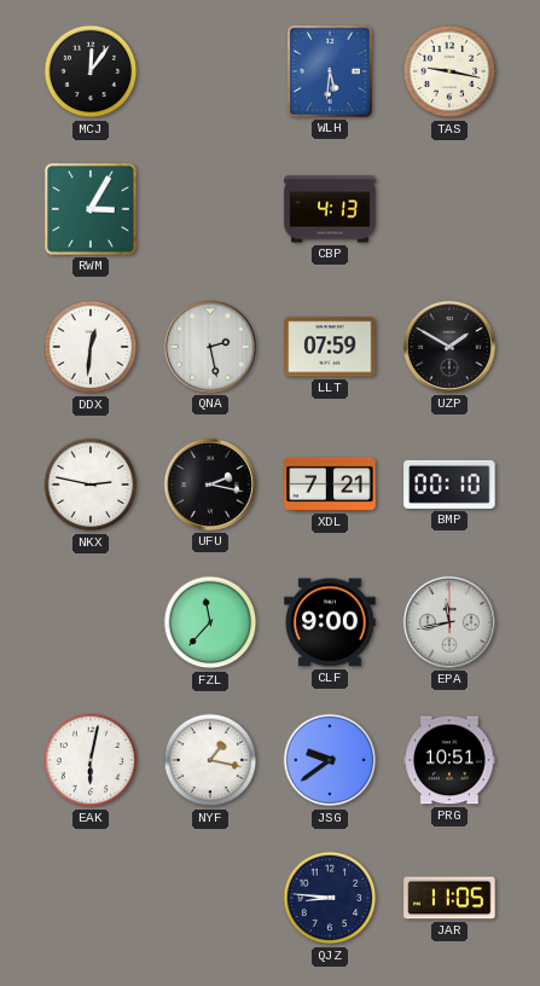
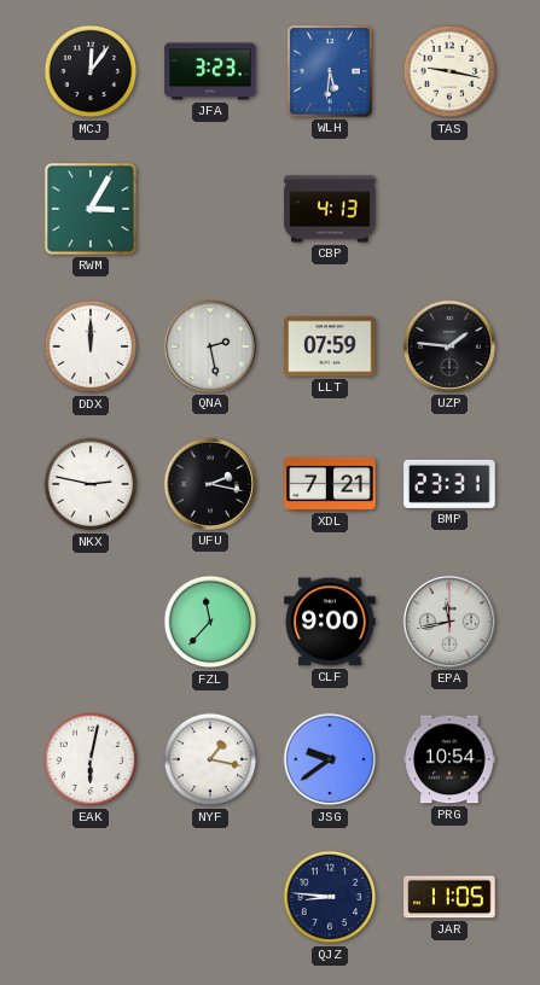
JFA: none -> 3:23 (210, 71)
DDX: 12:31 -> 12:00 (91, 346)
UZP: 1:50 -> 1:46 (449, 346)
BMP: 00:10 -> 23:31 (449, 484)
PRG: 10:51 -> 10:54 (449, 759)
